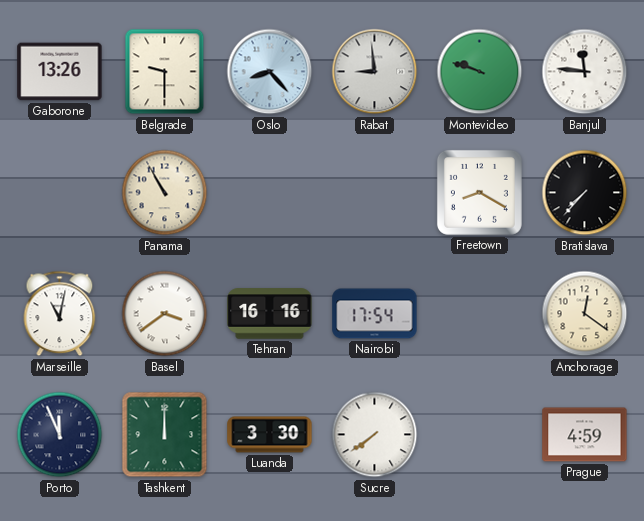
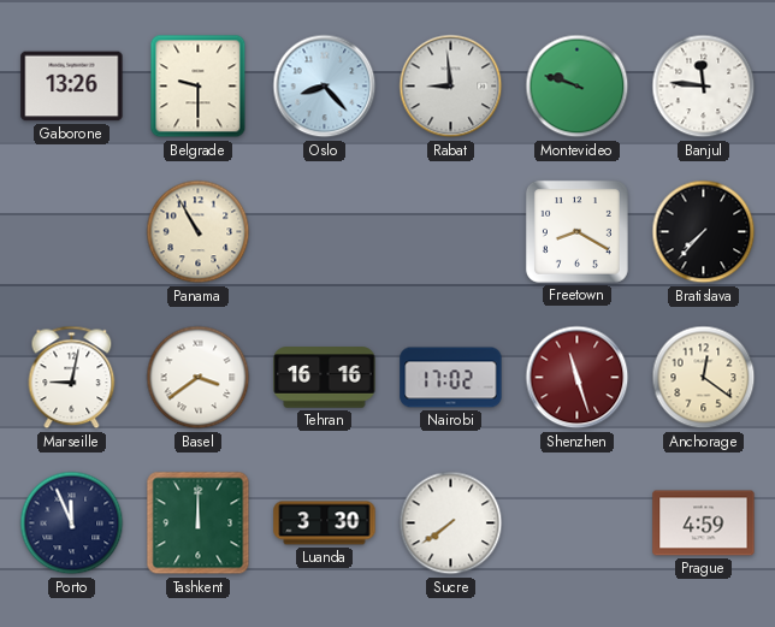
Marseille: 11:02 -> 9:02 (72, 378)
Nairobi: 17:54 -> 17:02 (451, 378)
Shenzhen: none -> 11:27 (578, 378)
